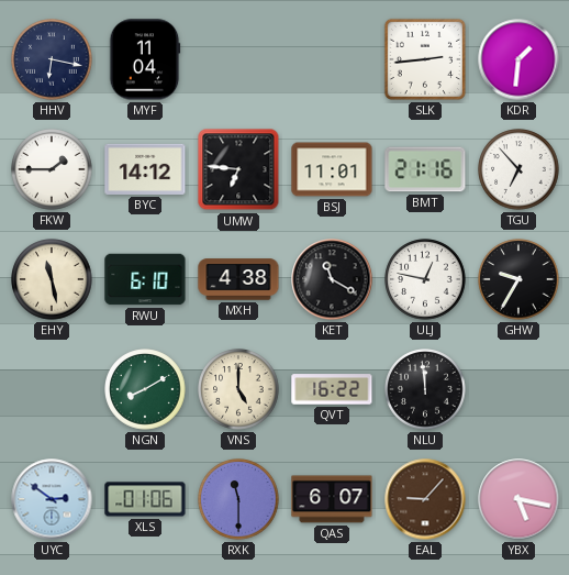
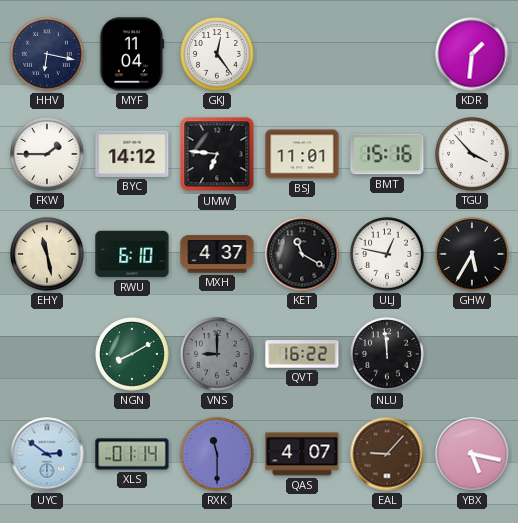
GKJ: none -> 12:24 (217, 54)
SLK: 2:44 -> none (425, 59)
BMT: 21:16 -> 15:16 (387, 154)
TGU: 6:53 -> 3:53 (472, 154)
MXH: 4:38 -> 4:37 (217, 254)
GHW: 9:35 -> 5:35 (472, 254)
VNS: 5:00 -> 9:00 (217, 354)
VNS dial: cream -> grey (217, 354)
XLS: 01:06 -> 01:14 (132, 454)
QAS: 6:07 -> 4:07 (302, 454)
